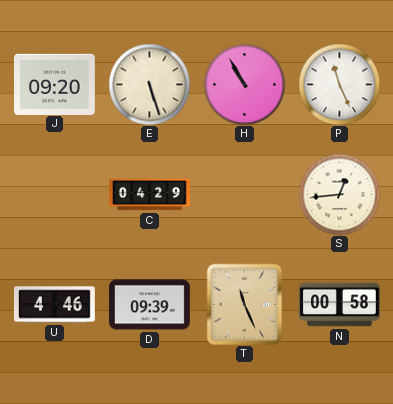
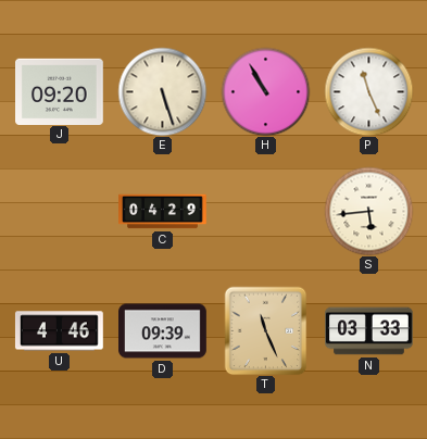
S: 12:44 -> 5:44 (368, 211)
N: 00:58 -> 03:33 (369, 331)
